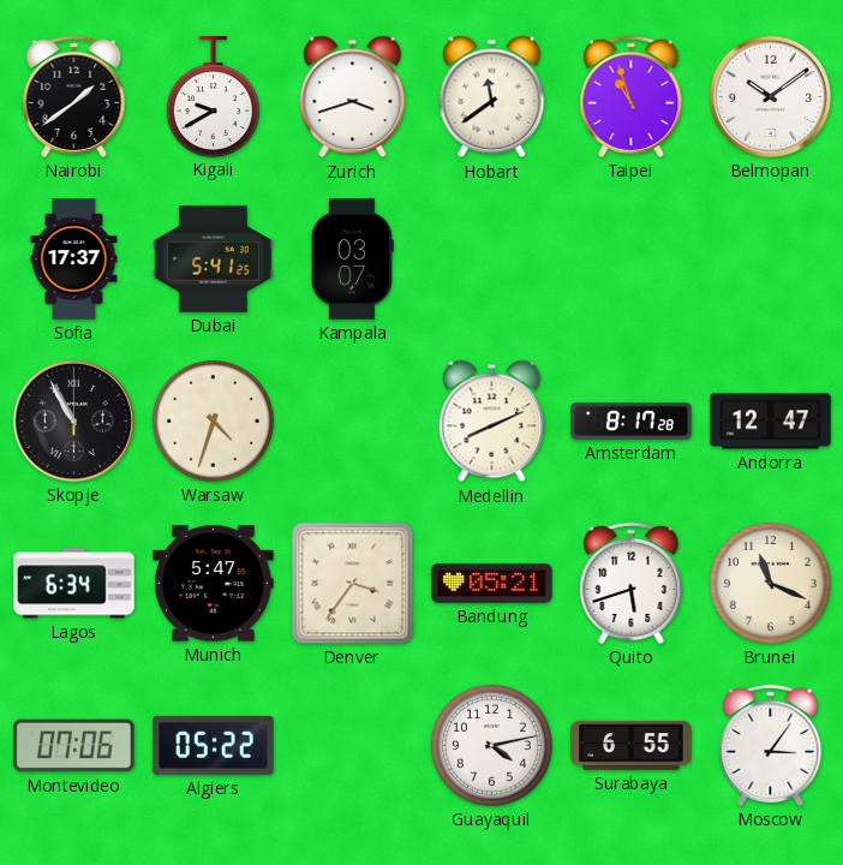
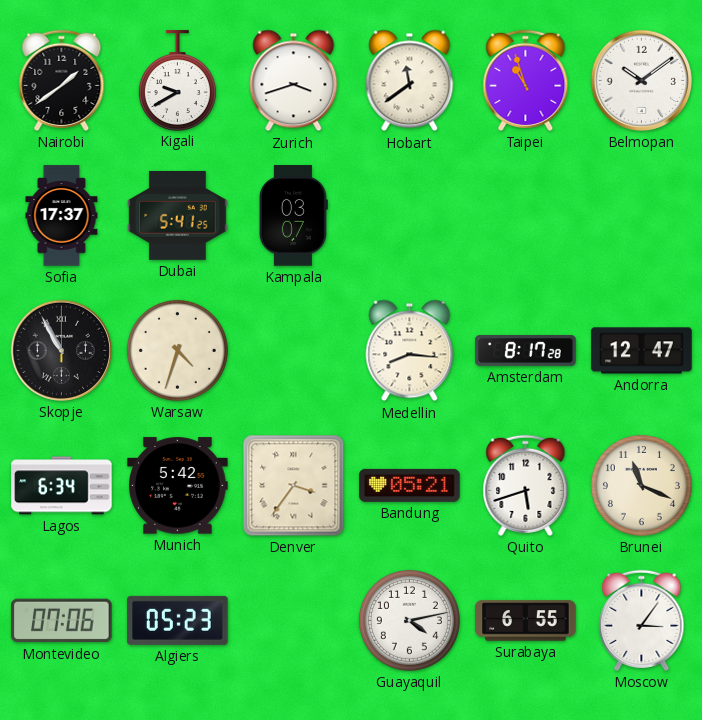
Medellin: 8:11 -> 8:16 (410, 351)
Munich: 5:47 -> 5:42 (178, 486)
Algiers: 05:22 -> 05:23 (178, 620)
